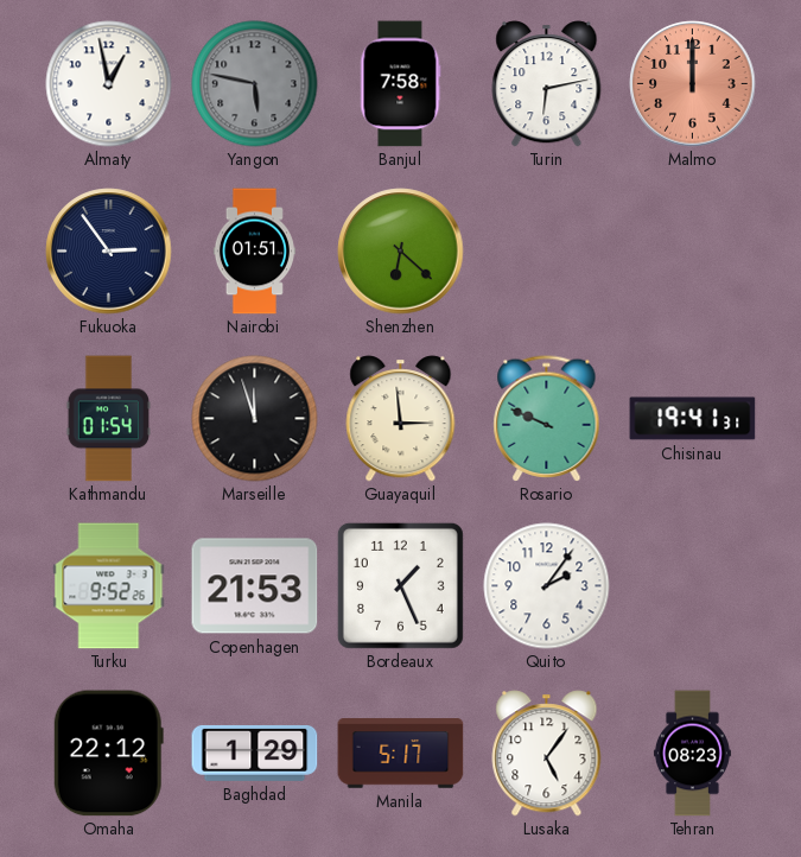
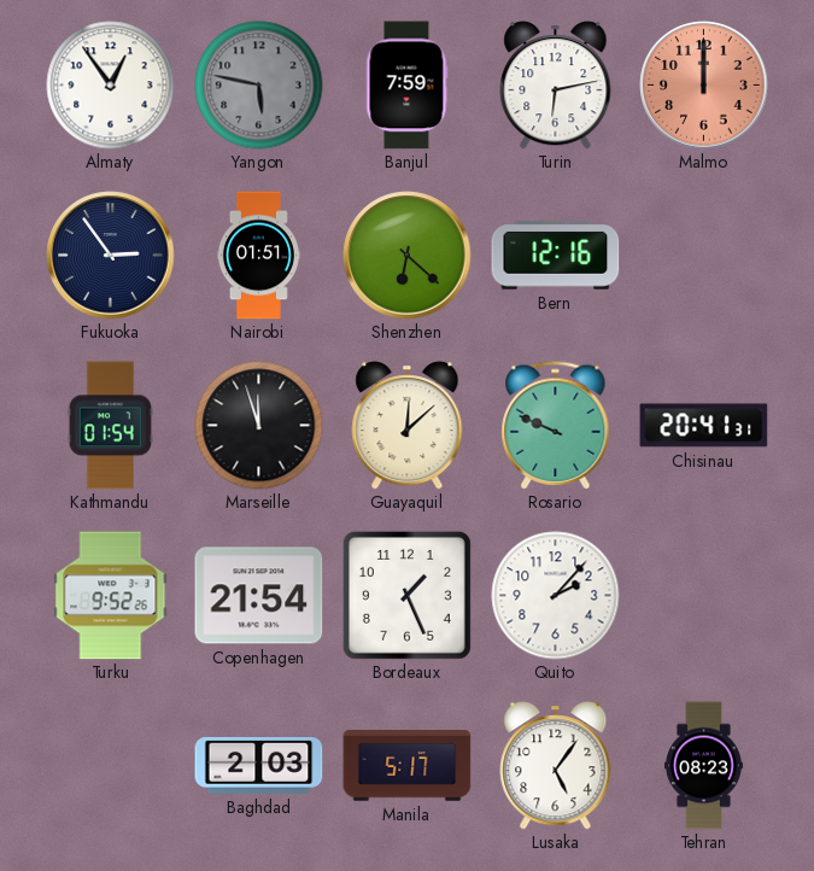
Almaty: 12:58 -> 12:54 (111, 86)
Banjul: 7:58 -> 7:59 (406, 86)
Bern: none -> 12:16 (556, 256)
Guayaquil: 2:59 -> 12:08 (408, 426)
Chisinau: 19:41 -> 20:41 (704, 426)
Copenhagen: 21:53 -> 21:54 (259, 596)
Quito: 2:06 -> 2:07 (556, 596)
Omaha: 22:12 -> none (108, 754)
Baghdad: 1:29 -> 2:03 (259, 765)
